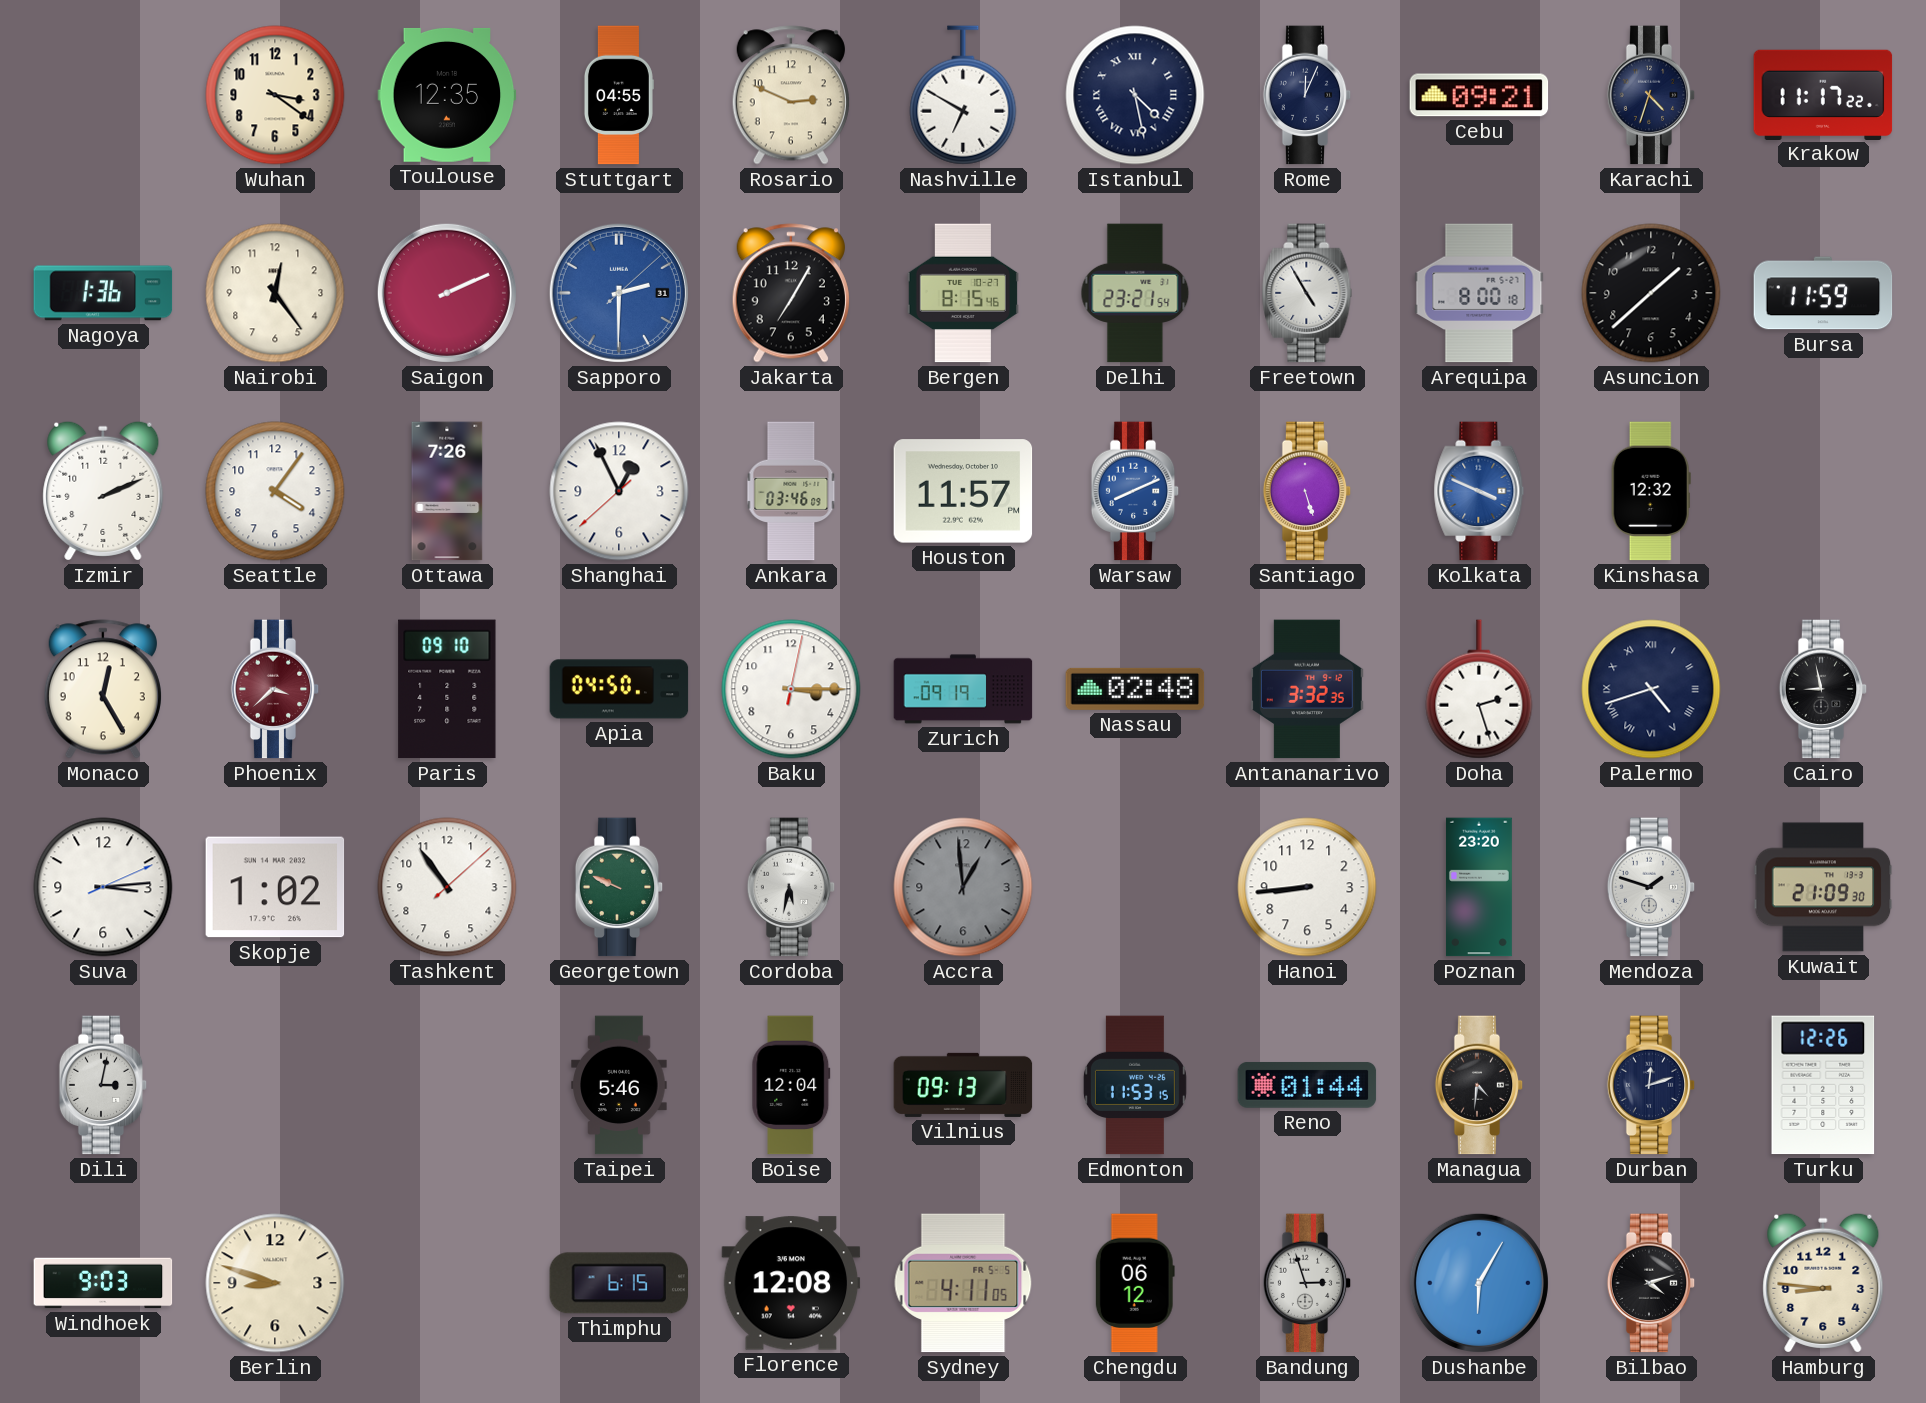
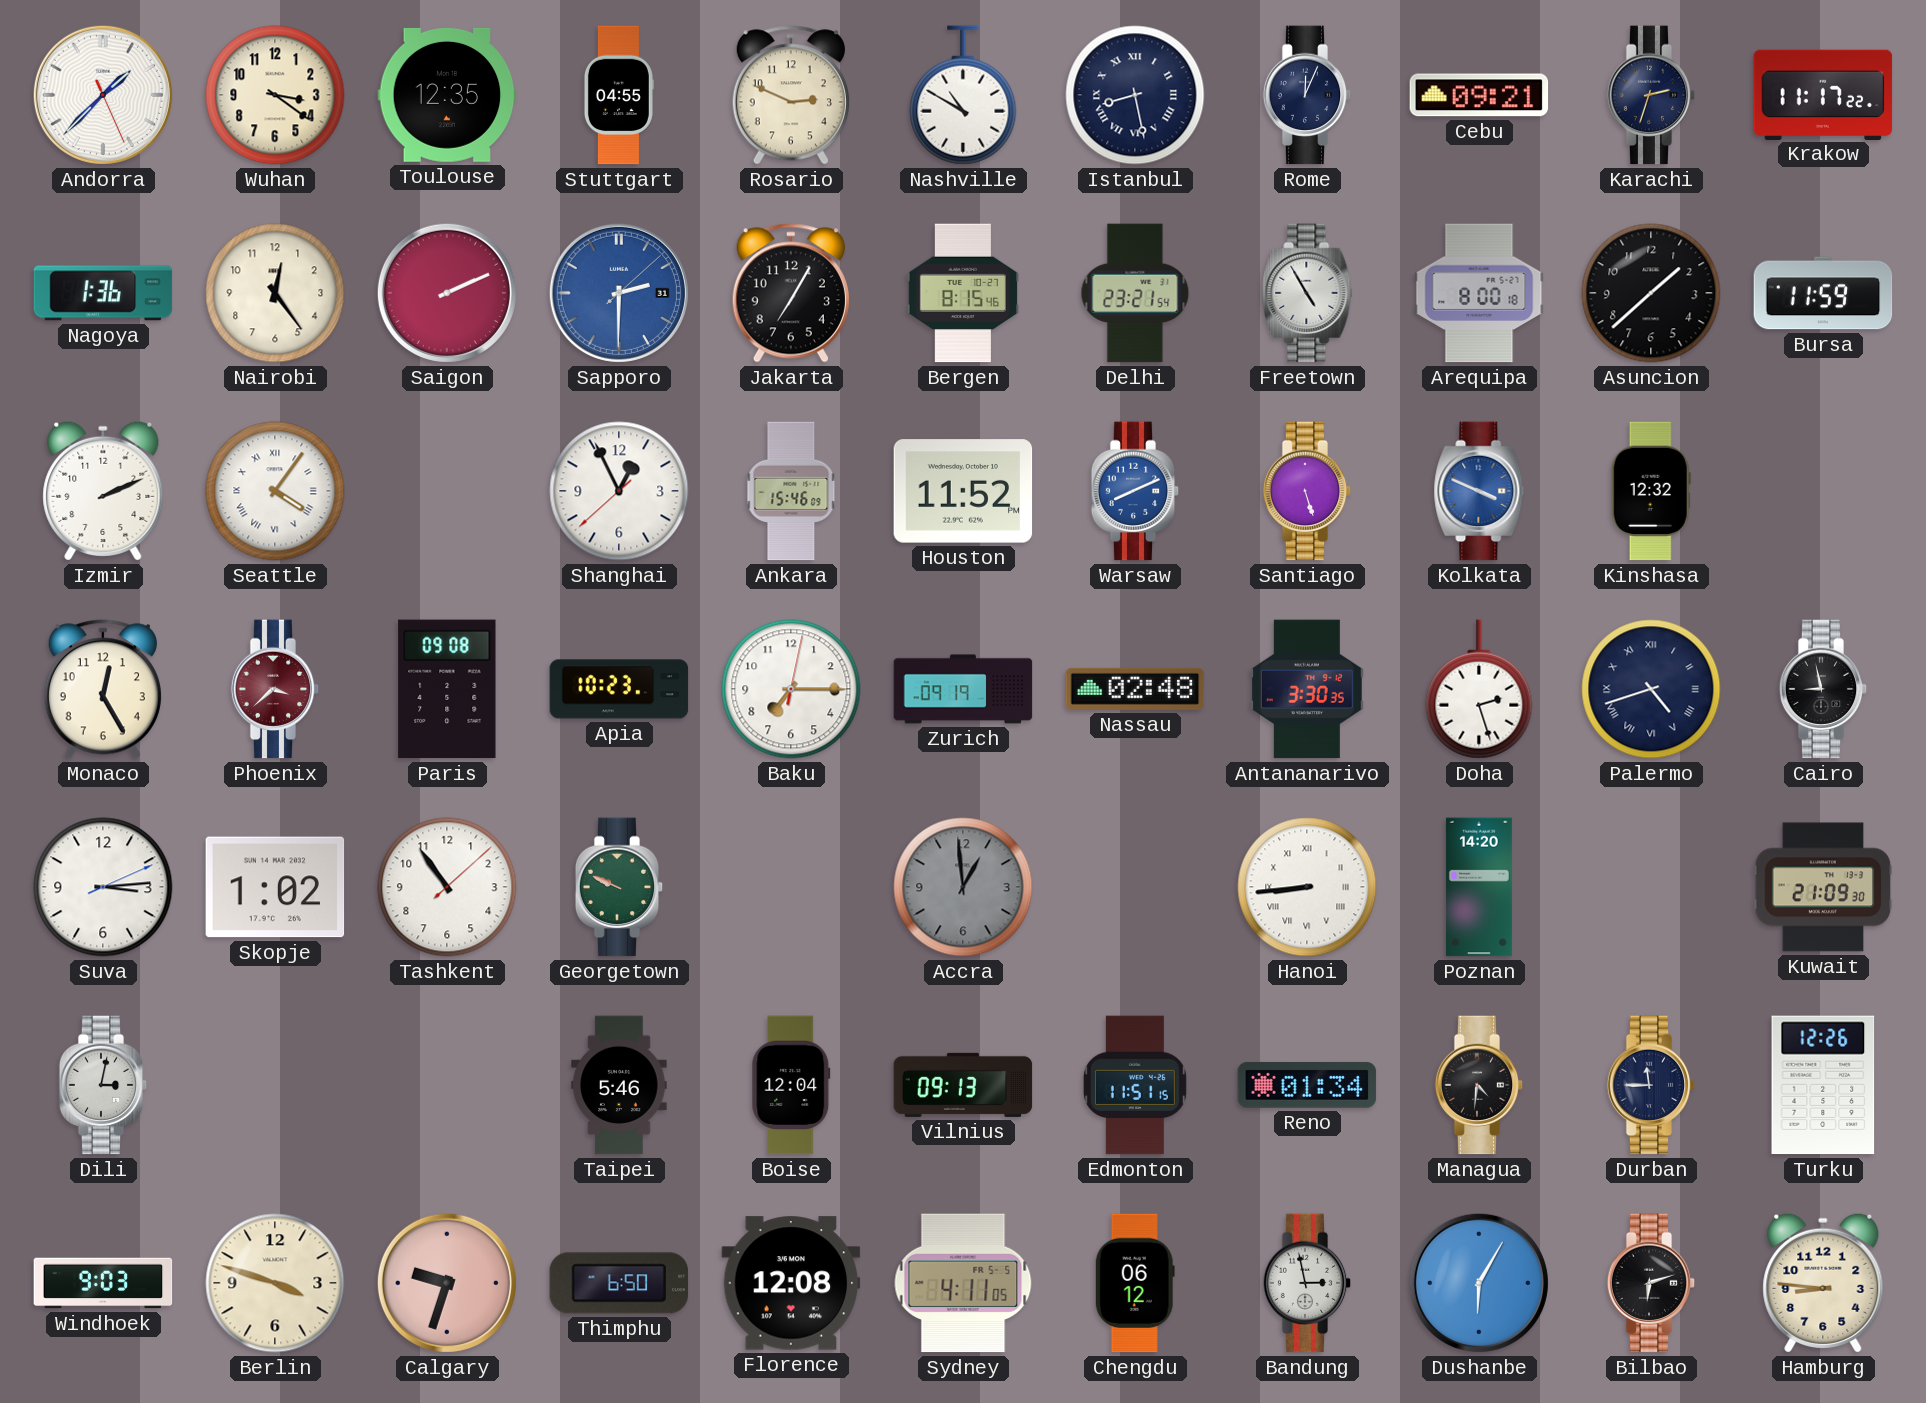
Andorra: none -> 1:37 (103, 95)
Nashville: 6:50 -> 10:50 (963, 95)
Istanbul: 4:28 -> 8:28 (1135, 95)
Karachi: 4:33 -> 2:33 (1651, 95)
Seattle numerals: Arabic -> Roman (275, 491)
Ottawa: 7:26 -> none (447, 491)
Ankara: 03:46 -> 15:46 (791, 491)
Houston: 11:57 -> 11:52 (963, 491)
Paris: 09:10 -> 09:08 (447, 689)
Apia: 04:50 -> 10:23 (619, 689)
Baku: 3:15 -> 7:15 (791, 689)
Antananarivo: 3:32 -> 3:30 (1308, 689)
Cordoba: 5:32 -> none (791, 887)
Hanoi numerals: Arabic -> Roman (1307, 887)
Poznan: 23:20 -> 14:20 (1479, 887)
Mendoza: 1:48 -> none (1651, 887)
Edmonton: 11:53 -> 11:51 (1135, 1085)
Reno: 01:44 -> 01:34 (1307, 1085)
Durban: 12:12 -> 11:45 (1651, 1085)
Berlin: 8:48 -> 3:48 (275, 1283)
Calgary: none -> 9:33 (447, 1283)
Thimphu: 6:15 -> 6:50 (619, 1283)
Bandung: 2:57 -> 2:58 (1307, 1283)
Bilbao: 4:12 -> 6:12 (1651, 1283)
